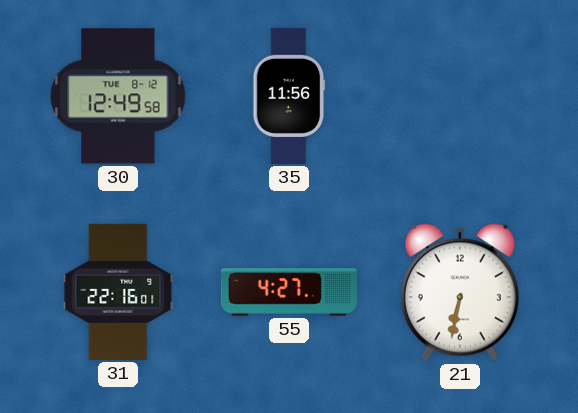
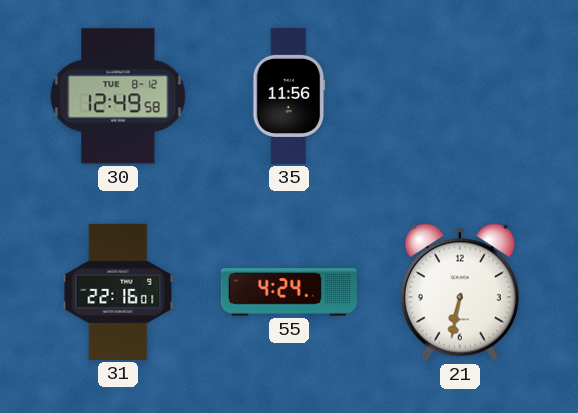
55: 4:27 -> 4:24 (289, 292)
